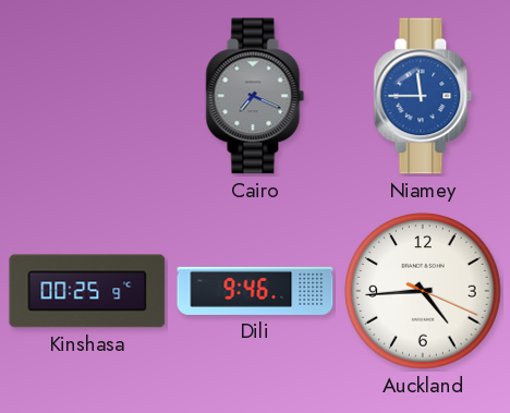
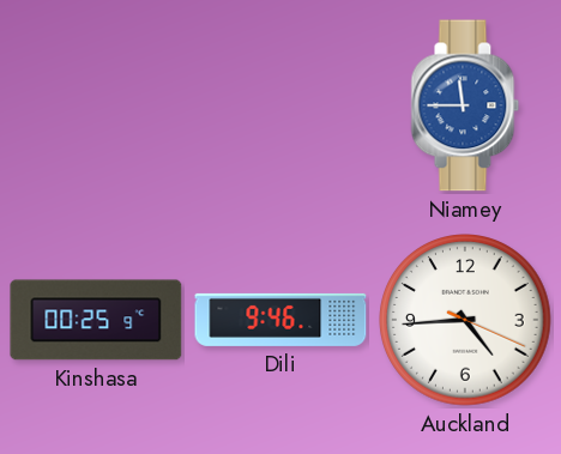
Cairo: 7:19 -> none (255, 96)
